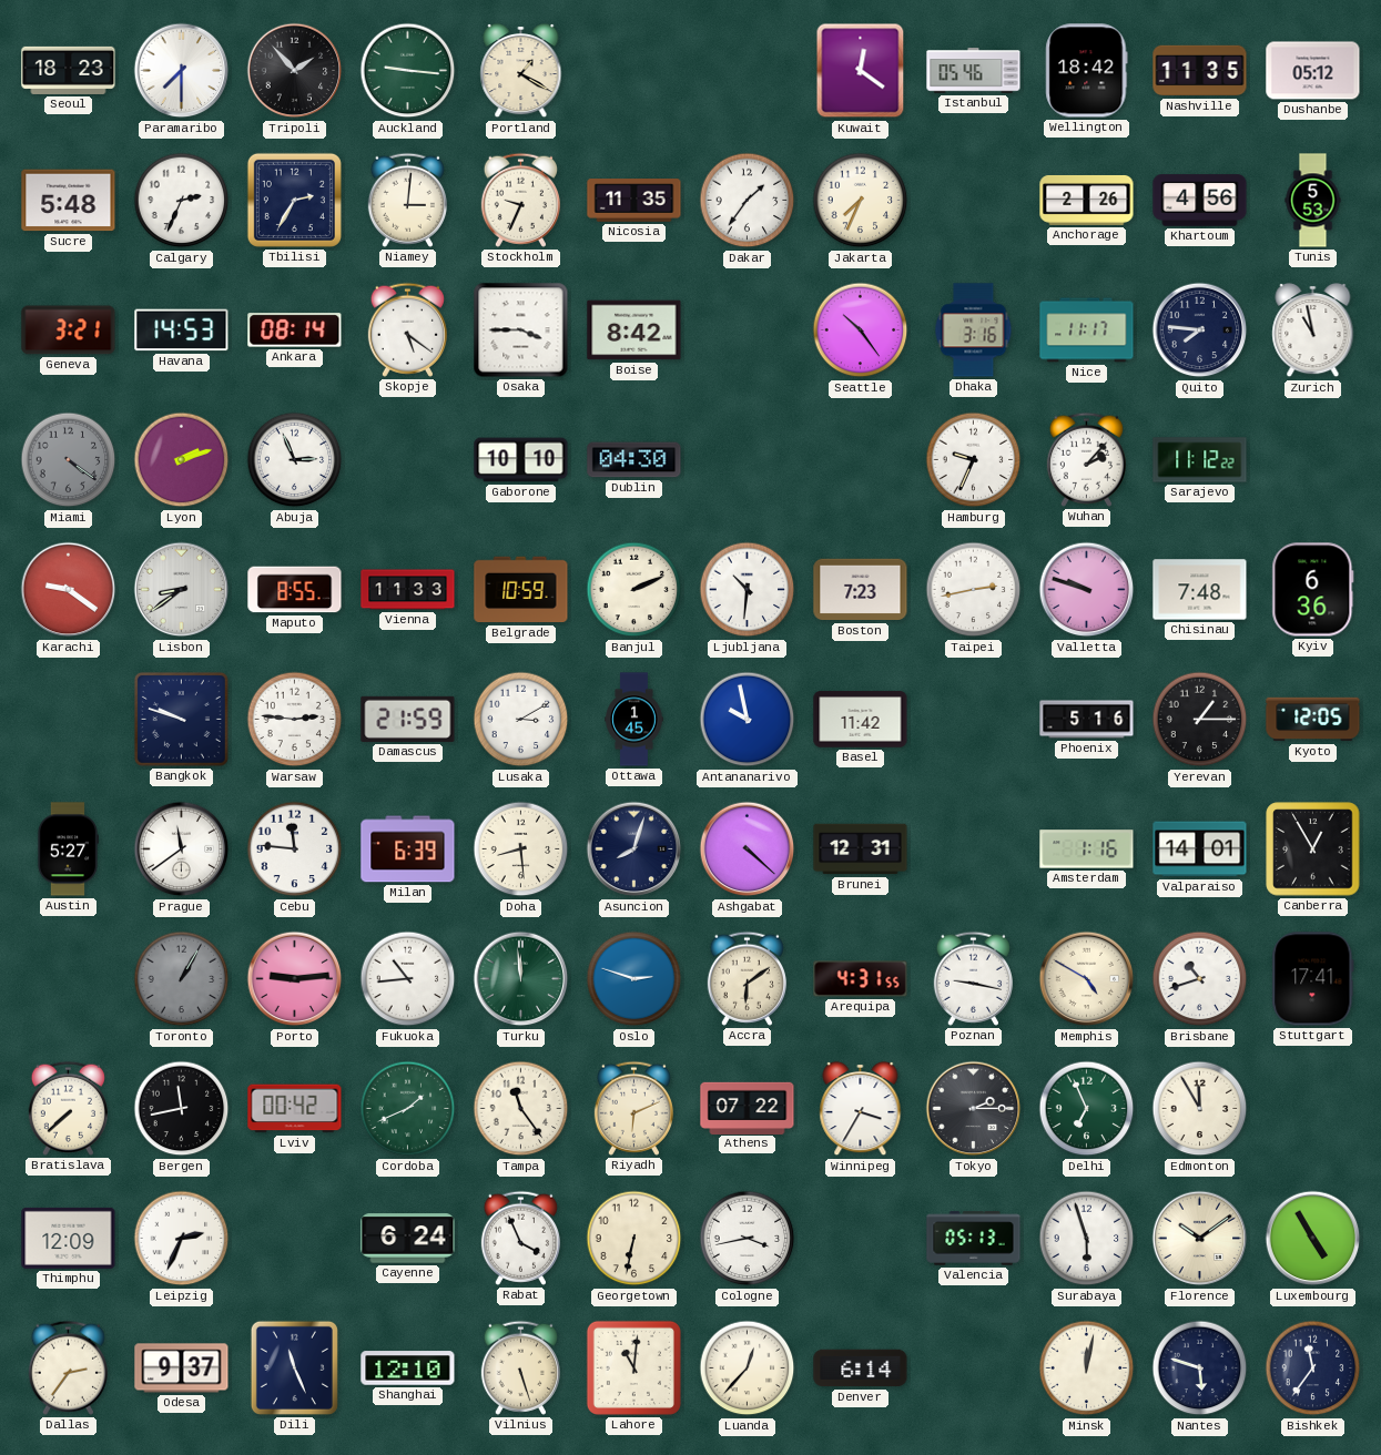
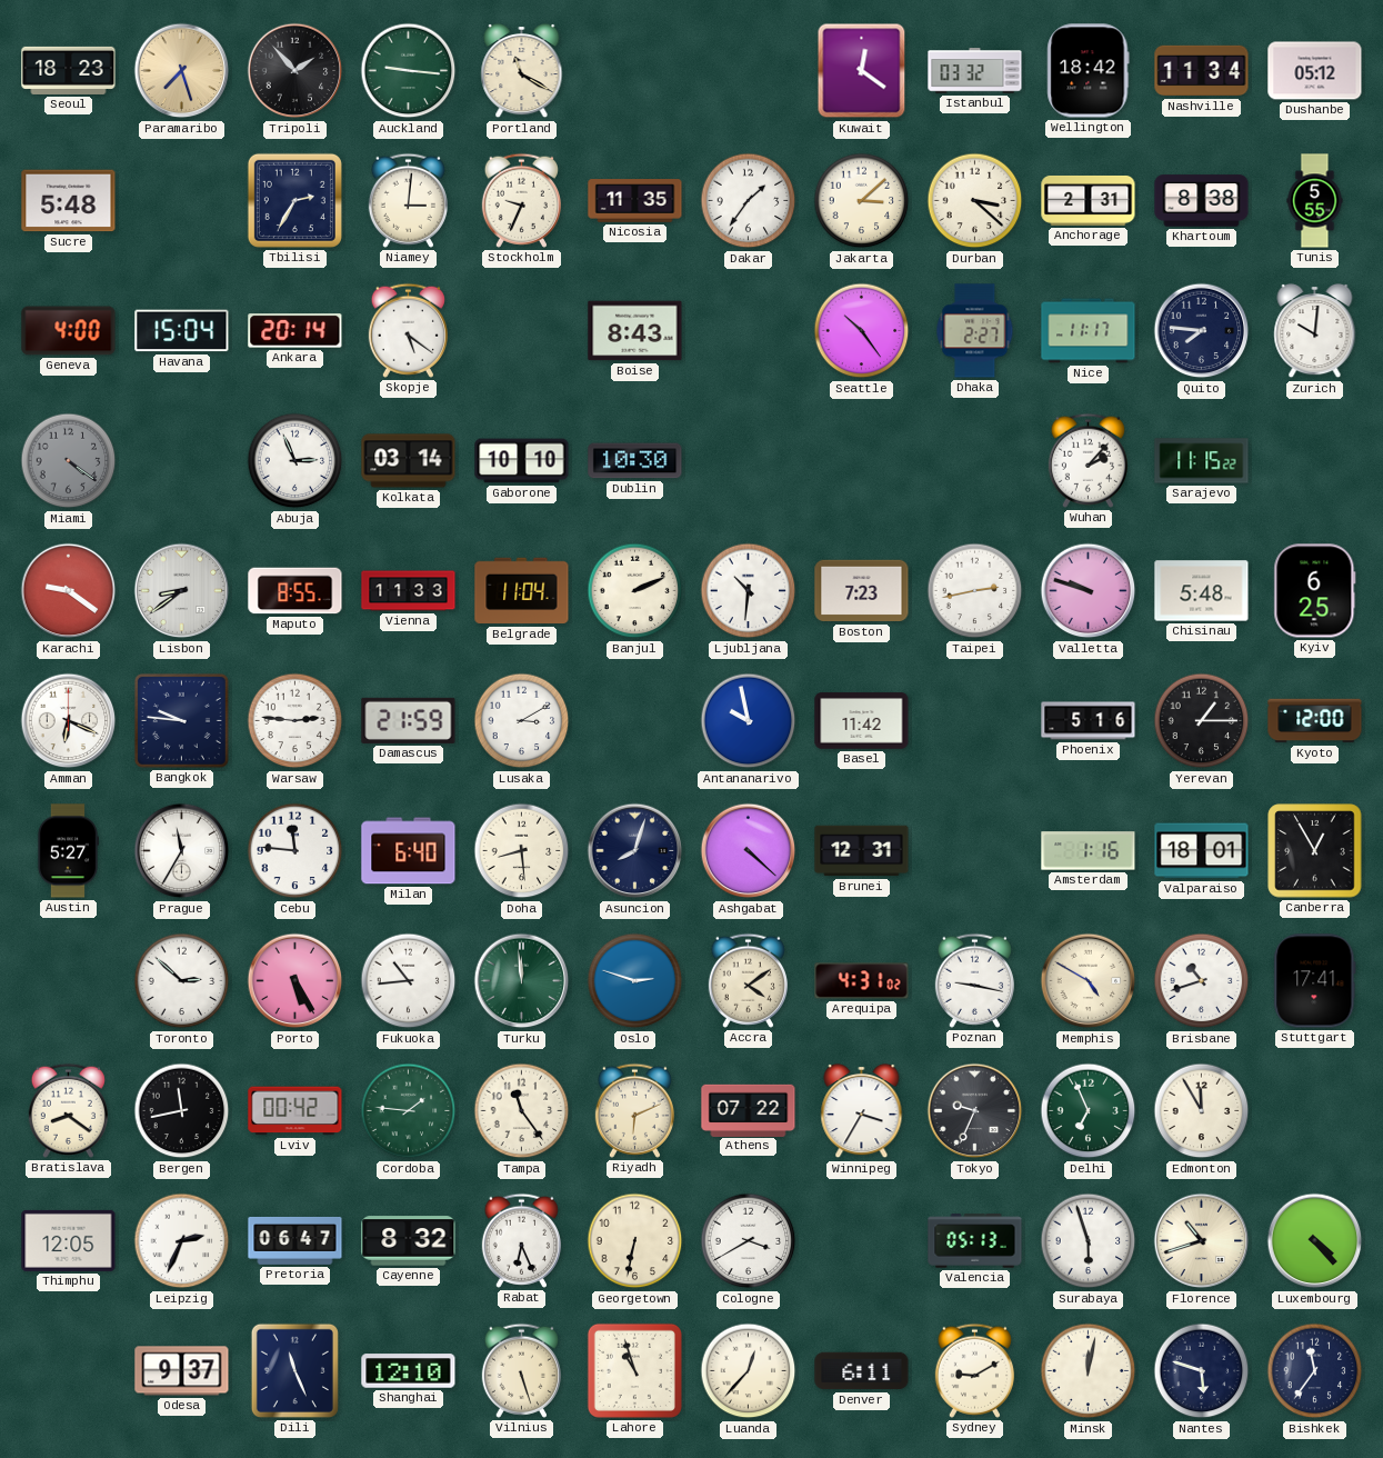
Paramaribo: 7:30 -> 7:27 (182, 71)
Paramaribo dial: white -> champagne (182, 71)
Portland: 1:20 -> 11:20 (522, 71)
Istanbul: 05:46 -> 03:32 (975, 71)
Nashville: 11:35 -> 11:34 (1202, 71)
Calgary: 2:34 -> none (182, 201)
Jakarta: 7:34 -> 3:08 (862, 201)
Durban: none -> 3:22 (975, 201)
Anchorage: 2:26 -> 2:31 (1089, 200)
Khartoum: 4:56 -> 8:38 (1202, 201)
Tunis: 5:53 -> 5:55 (1315, 201)
Geneva: 3:21 -> 4:00 (69, 331)
Havana: 14:53 -> 15:04 (182, 331)
Ankara: 08:14 -> 20:14 (295, 331)
Osaka: 3:45 -> none (521, 330)
Boise: 8:42 -> 8:43 (635, 331)
Dhaka: 3:16 -> 2:27 (975, 331)
Zurich: 10:58 -> 10:01 (1315, 331)
Lyon: 2:12 -> none (182, 460)
Kolkata: none -> 03:14 (409, 461)
Dublin: 04:30 -> 10:30 (635, 461)
Hamburg: 9:34 -> none (974, 460)
Sarajevo: 11:12 -> 11:15 (1202, 461)
Belgrade: 10:59 -> 11:04 (522, 591)
Chisinau: 7:48 -> 5:48 (1202, 591)
Kyiv: 6:36 -> 6:25 (1315, 591)
Amman: none -> 6:19 (69, 721)
Bangkok: 9:48 -> 9:46 (181, 720)
Ottawa: 1:45 -> none (634, 720)
Kyoto: 12:05 -> 12:00 (1315, 721)
Prague: 11:39 -> 11:35 (182, 851)
Milan: 6:39 -> 6:40 (409, 851)
Valparaiso: 14:01 -> 18:01 (1202, 851)
Toronto: 1:05 -> 2:52 (182, 981)
Toronto dial: grey -> white (182, 981)
Porto: 9:14 -> 5:25 (295, 981)
Accra: 6:09 -> 4:09 (748, 980)
Arequipa: 4:31:55 -> 4:31:02 (862, 981)
Bratislava: 7:38 -> 8:21 (68, 1110)
Cordoba: 1:41 -> 1:46 (409, 1111)
Tokyo: 2:15 -> 9:34 (975, 1111)
Thimphu: 12:09 -> 12:05 (69, 1240)
Pretoria: none -> 06:47 (295, 1241)
Cayenne: 6:24 -> 8:32 (409, 1241)
Rabat: 3:56 -> 6:26 (521, 1240)
Cologne: 3:43 -> 3:40 (749, 1241)
Florence: 10:09 -> 10:42 (1202, 1241)
Luxembourg: 4:55 -> 4:23 (1315, 1241)
Dallas: 2:36 -> none (68, 1367)
Lahore: 11:01 -> 10:57 (634, 1370)
Denver: 6:14 -> 6:11 (862, 1371)
Sydney: none -> 9:10 (974, 1370)
